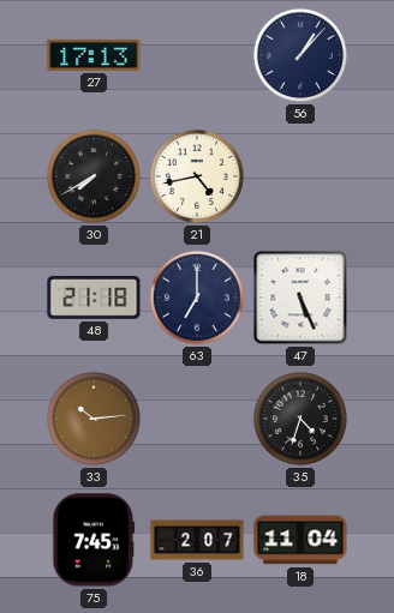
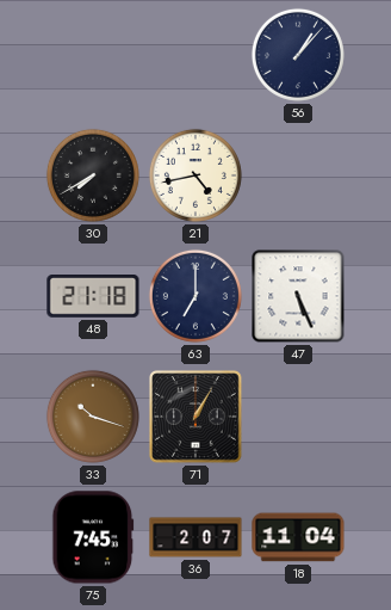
27: 17:13 -> none (94, 55)
33: 10:14 -> 10:18 (93, 417)
71: none -> 1:05 (195, 417)
35: 4:33 -> none (300, 419)
